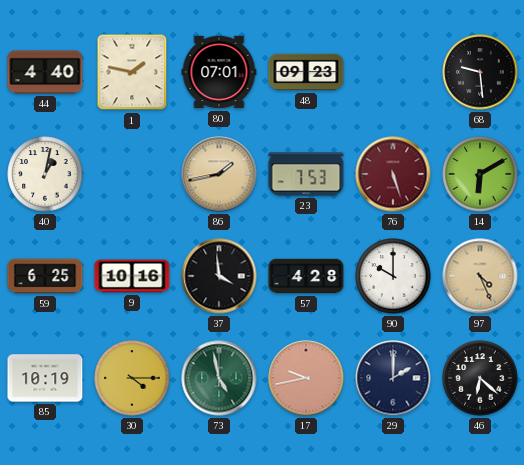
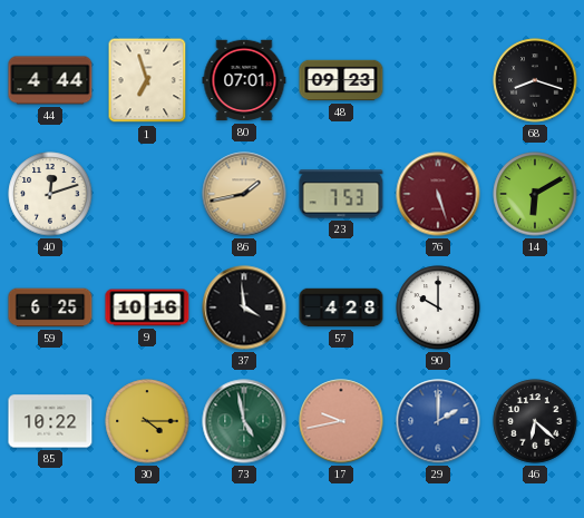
44: 4:40 -> 4:44 (50, 80)
1: 1:47 -> 6:57 (147, 80)
68: 9:29 -> 8:18 (535, 80)
40: 1:02 -> 12:12 (50, 194)
97: 4:26 -> none (480, 276)
85: 10:19 -> 10:22 (50, 421)
29 dial: navy -> blue (438, 421)
